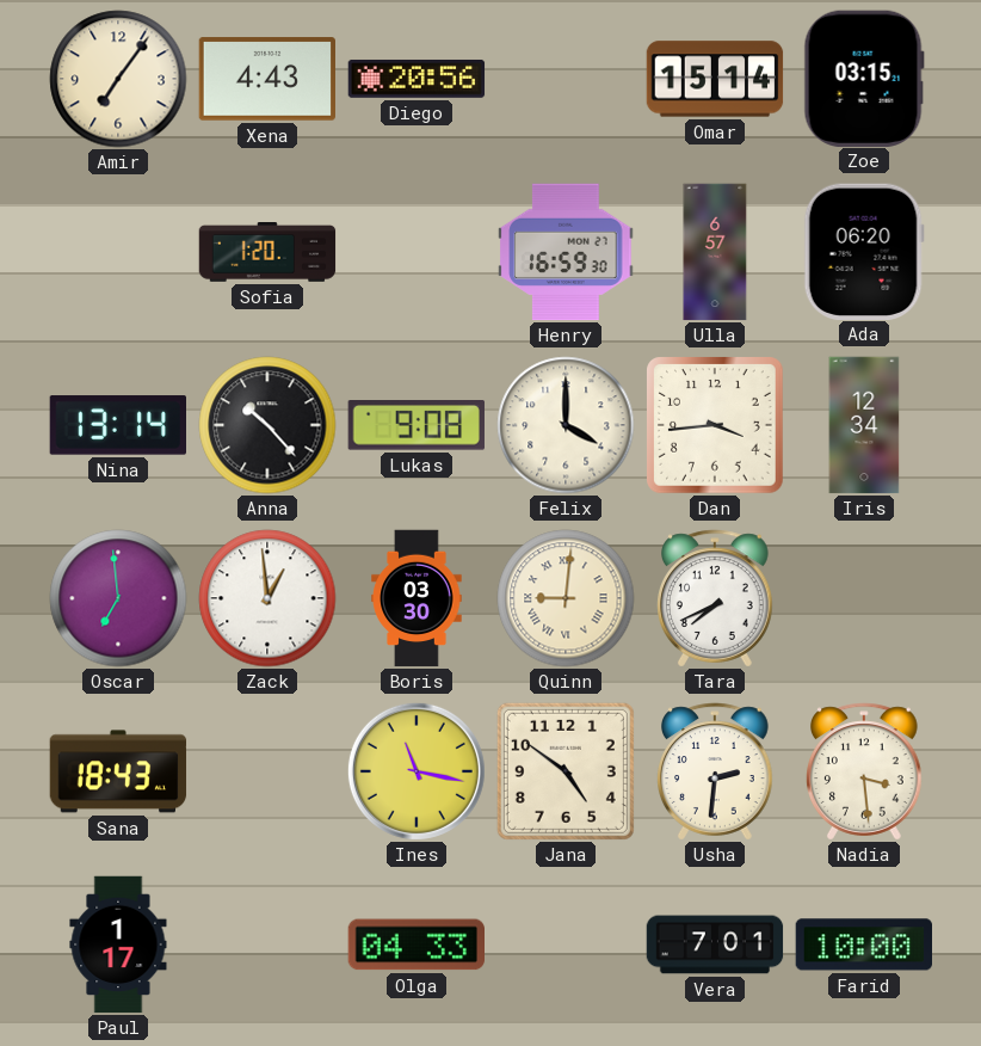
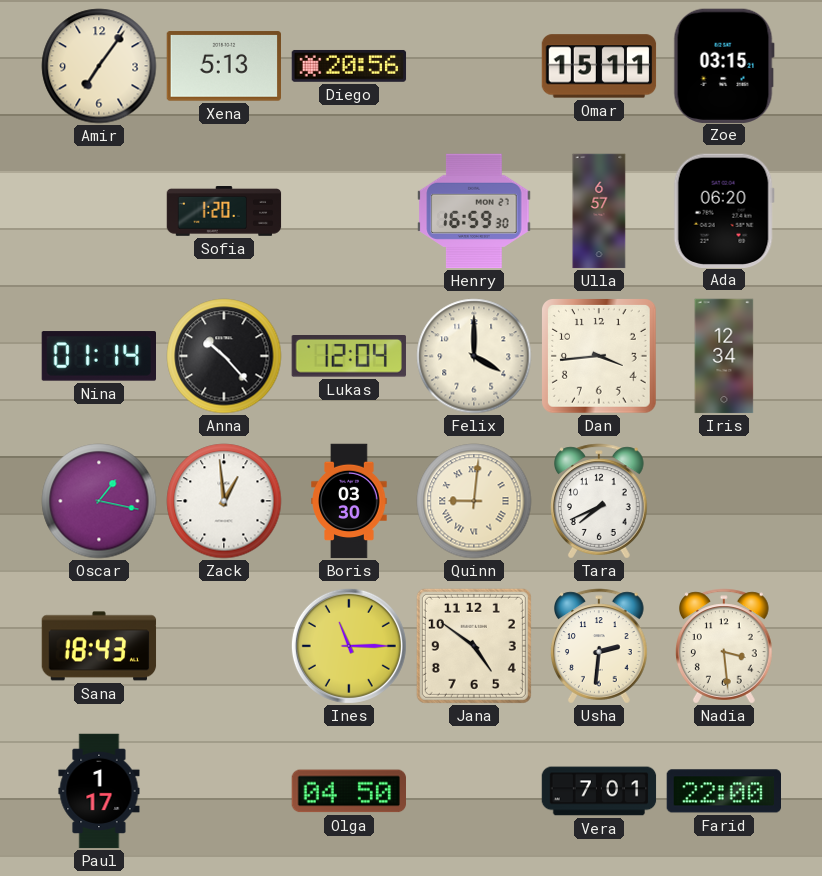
Xena: 4:43 -> 5:13 (224, 66)
Omar: 15:14 -> 15:11 (599, 66)
Nina: 13:14 -> 01:14 (98, 356)
Lukas: 9:08 -> 12:04 (349, 356)
Oscar: 6:59 -> 1:17 (99, 501)
Ines: 11:17 -> 11:15 (349, 646)
Olga: 04:33 -> 04:50 (348, 791)
Farid: 10:00 -> 22:00 (724, 791)
